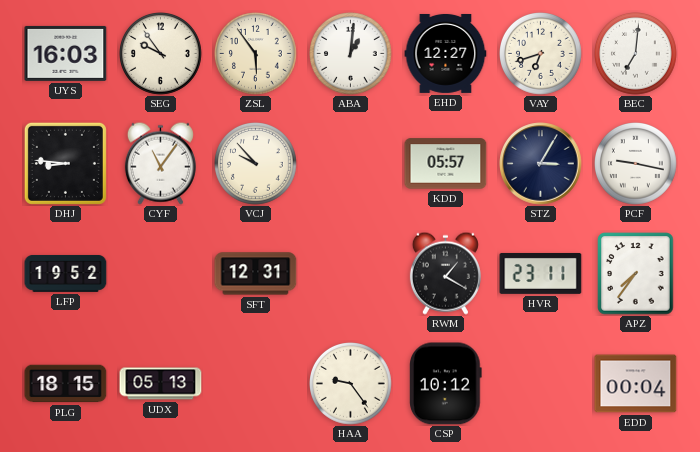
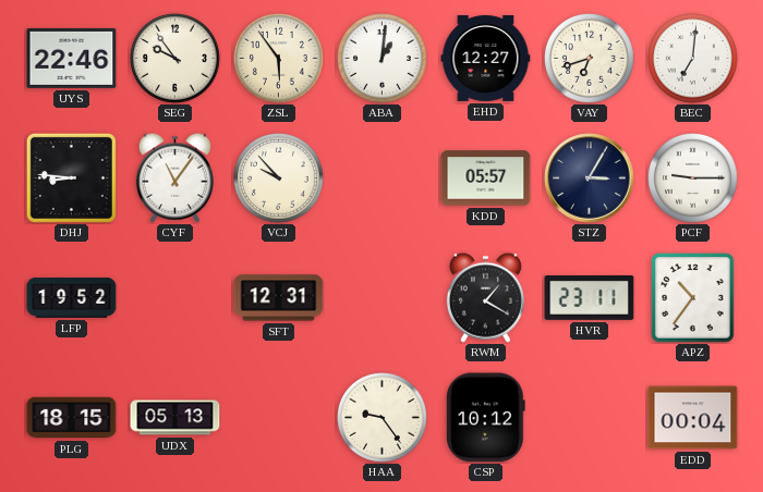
UYS: 16:03 -> 22:46 (72, 58)
PCF: 9:17 -> 9:15 (693, 179)
APZ: 7:36 -> 10:36 (693, 298)
